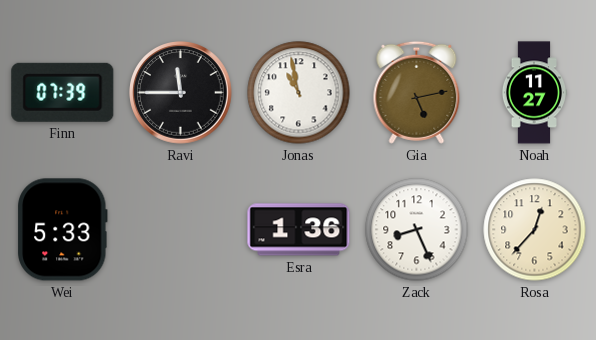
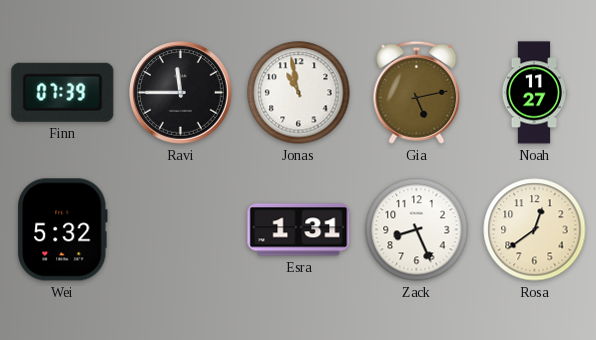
Wei: 5:33 -> 5:32 (62, 230)
Esra: 1:36 -> 1:31 (299, 230)
Rosa: 12:37 -> 12:39 (535, 230)
